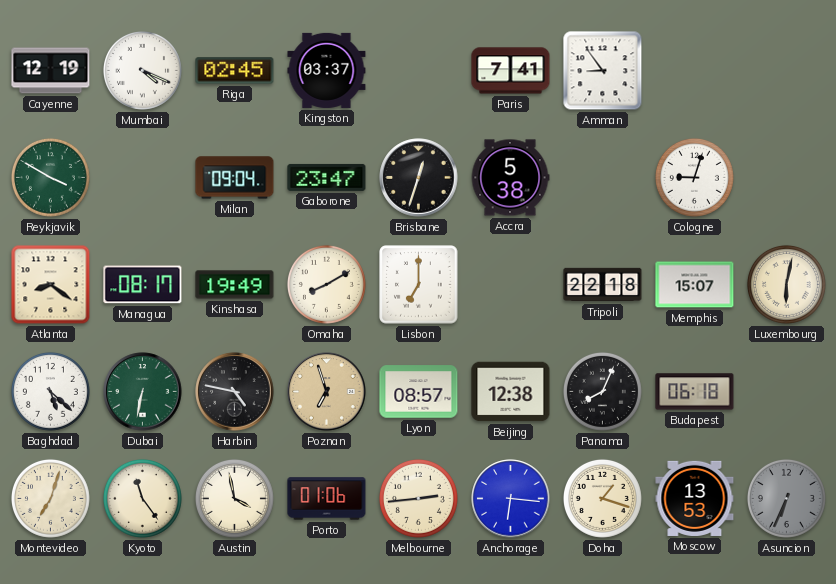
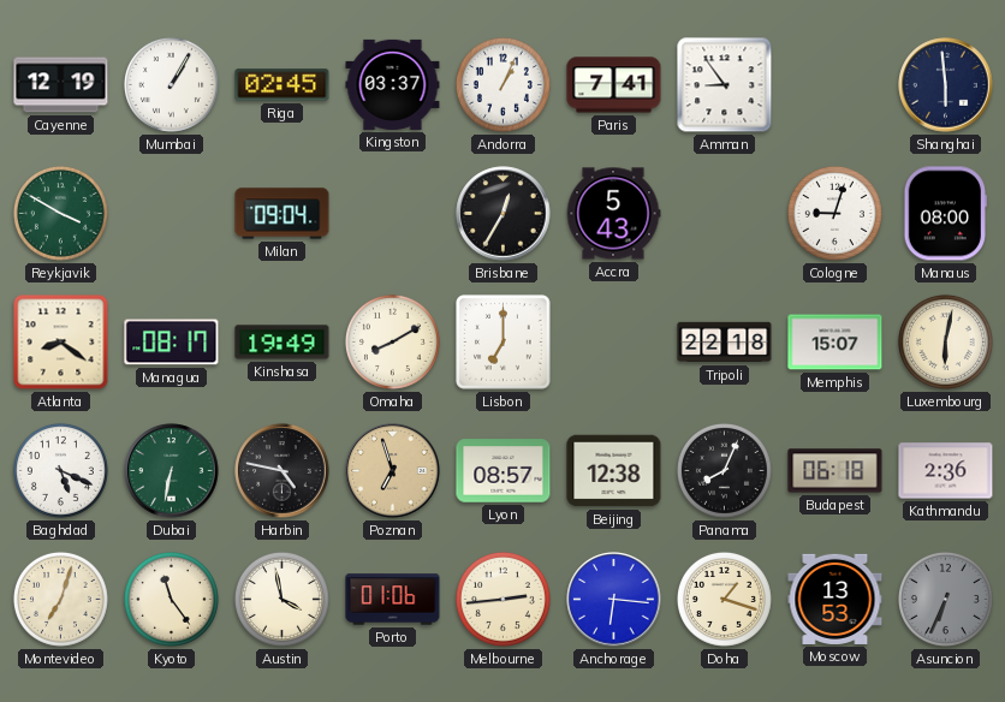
Mumbai: 4:19 -> 1:05 (171, 84)
Andorra: none -> 1:04 (502, 84)
Shanghai: none -> 5:59 (946, 85)
Gaborone: 23:47 -> none (327, 177)
Brisbane: 12:33 -> 12:35 (504, 214)
Accra: 5:38 -> 5:43 (613, 214)
Manaus: none -> 08:00 (945, 214)
Baghdad: 5:22 -> 5:19 (60, 470)
Kathmandu: none -> 2:36 (946, 471)
